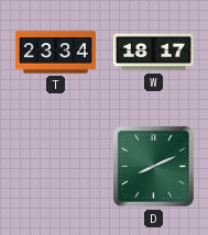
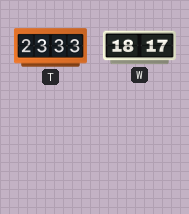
T: 23:34 -> 23:33 (50, 48)
D: 8:11 -> none (153, 166)
